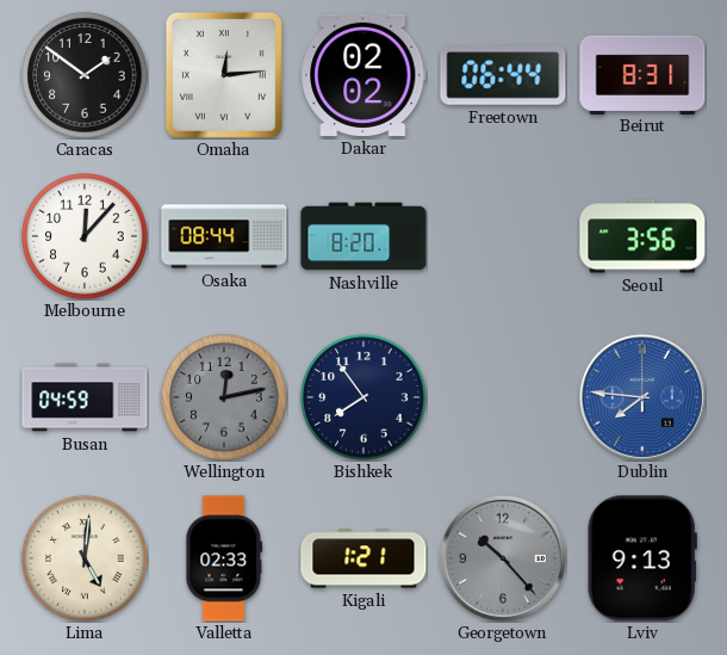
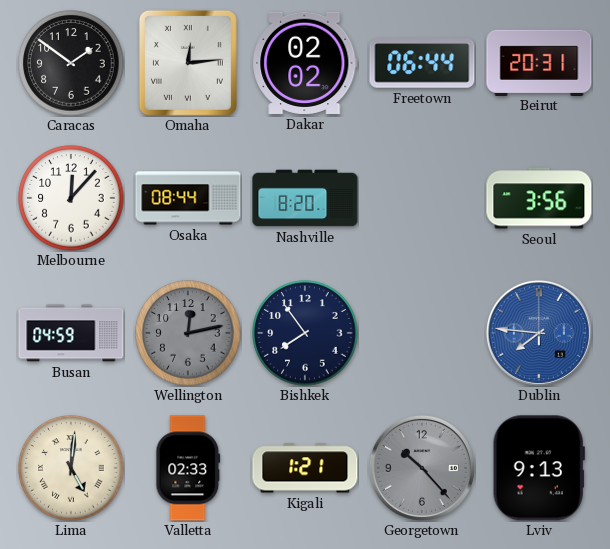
Beirut: 8:31 -> 20:31 (539, 62)
